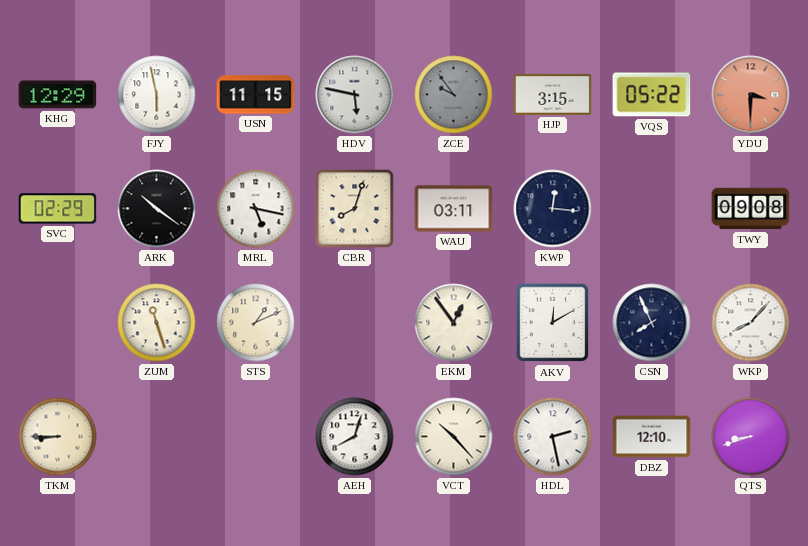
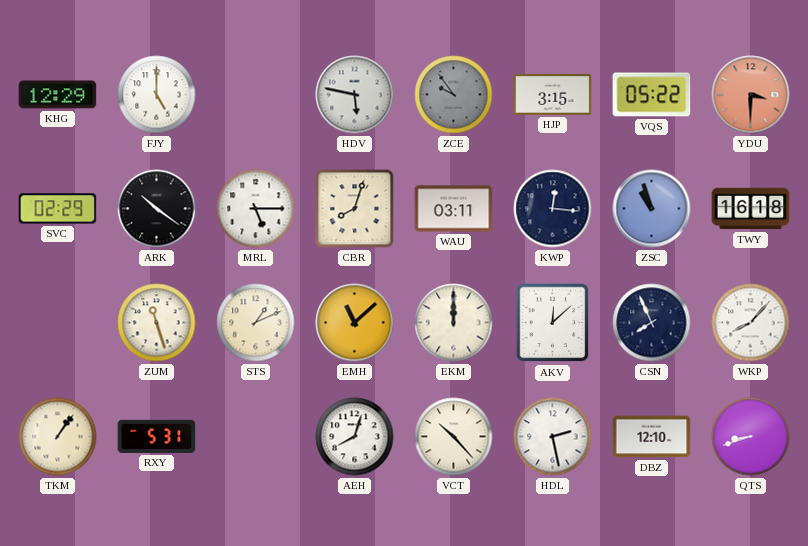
FJY: 5:58 -> 5:00 (157, 95)
USN: 11:15 -> none (256, 95)
MRL: 5:17 -> 5:15 (256, 209)
ZSC: none -> 10:57 (652, 209)
TWY: 09:08 -> 16:18 (751, 209)
EMH: none -> 11:08 (355, 323)
EKM: 12:54 -> 12:00 (454, 323)
AKV: 12:10 -> 12:08 (553, 323)
TKM: 8:45 -> 1:06 (58, 437)
RXY: none -> 5:31 (157, 436)
